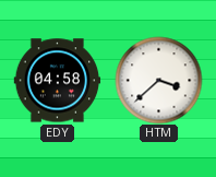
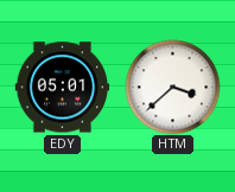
EDY: 04:58 -> 05:01 (62, 88)
